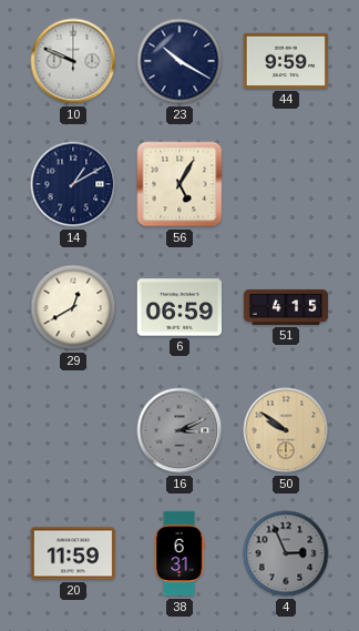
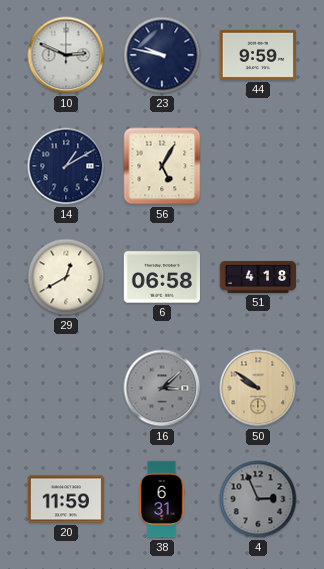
10: 9:49 -> 2:49 (66, 55)
23: 10:20 -> 9:47 (162, 55)
6: 06:59 -> 06:58 (162, 277)
51: 4:15 -> 4:18 (258, 277)
16: 3:11 -> 3:08 (162, 388)
